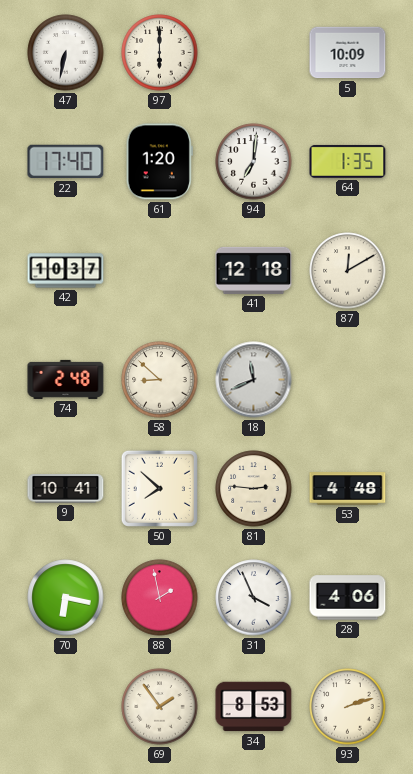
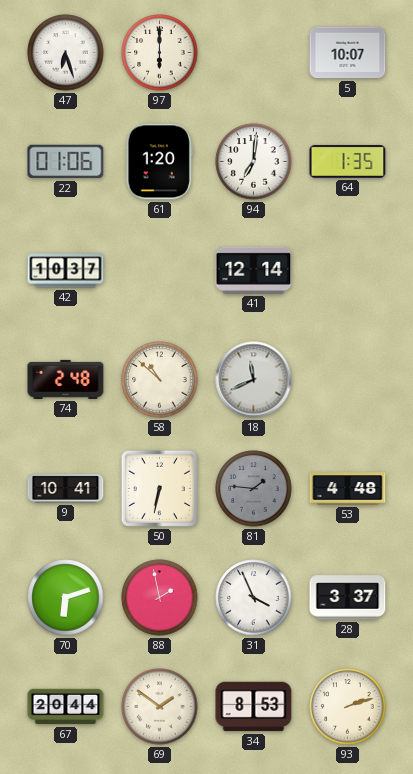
47: 6:32 -> 6:27 (66, 53)
5: 10:09 -> 10:07 (348, 53)
22: 17:40 -> 01:06 (66, 162)
41: 12:18 -> 12:14 (254, 270)
87: 12:10 -> none (348, 271)
58: 8:52 -> 10:52 (160, 380)
50: 7:52 -> 6:32 (159, 488)
81: 2:46 -> 1:46 (254, 489)
81 dial: cream -> grey (254, 489)
70: 6:17 -> 6:12 (66, 598)
28: 4:06 -> 3:37 (348, 598)
67: none -> 20:44 (66, 707)
69: 1:54 -> 1:51 (160, 707)
